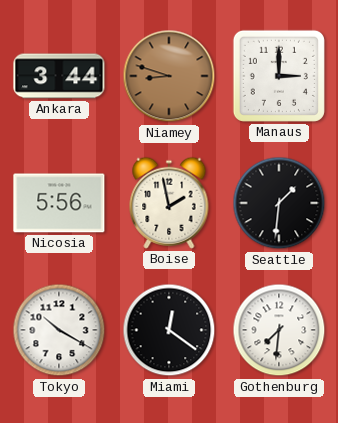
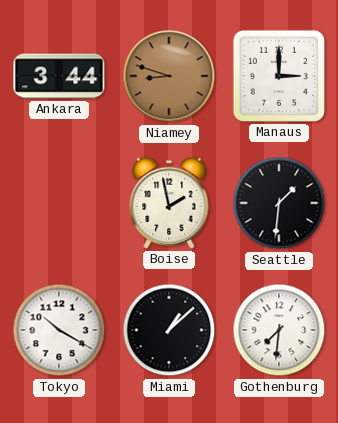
Nicosia: 5:56 -> none (59, 203)
Miami: 12:21 -> 1:08 (169, 330)
